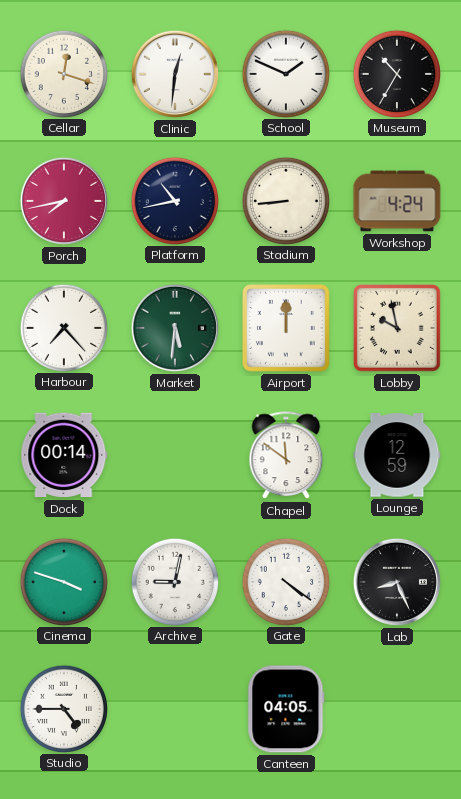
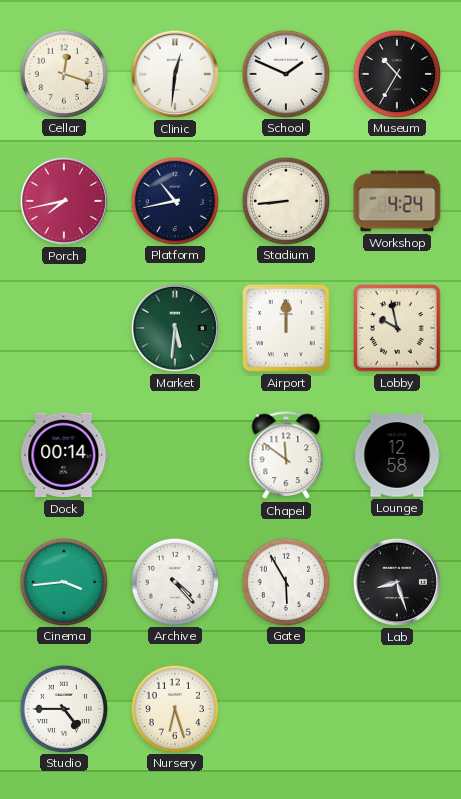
Harbour: 7:23 -> none (63, 327)
Lounge: 12:59 -> 12:58 (397, 455)
Cinema: 3:48 -> 3:44 (63, 581)
Archive: 9:02 -> 4:23 (174, 581)
Gate: 4:21 -> 5:55 (285, 581)
Lab: 8:26 -> 8:27 (397, 582)
Nursery: none -> 6:27 (174, 708)
Canteen: 04:05 -> none (286, 709)
